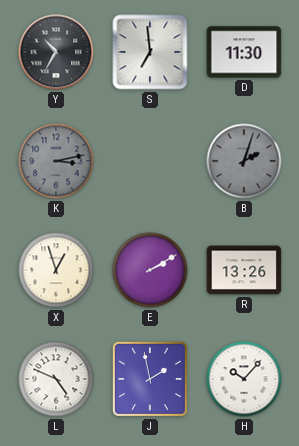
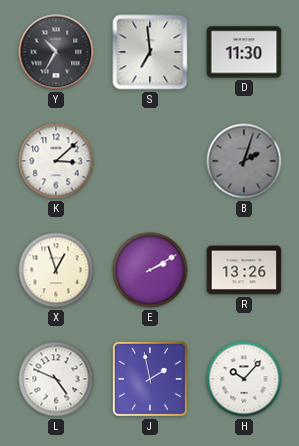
K: 3:13 -> 3:08 (56, 161)
K dial: grey -> white (56, 161)
